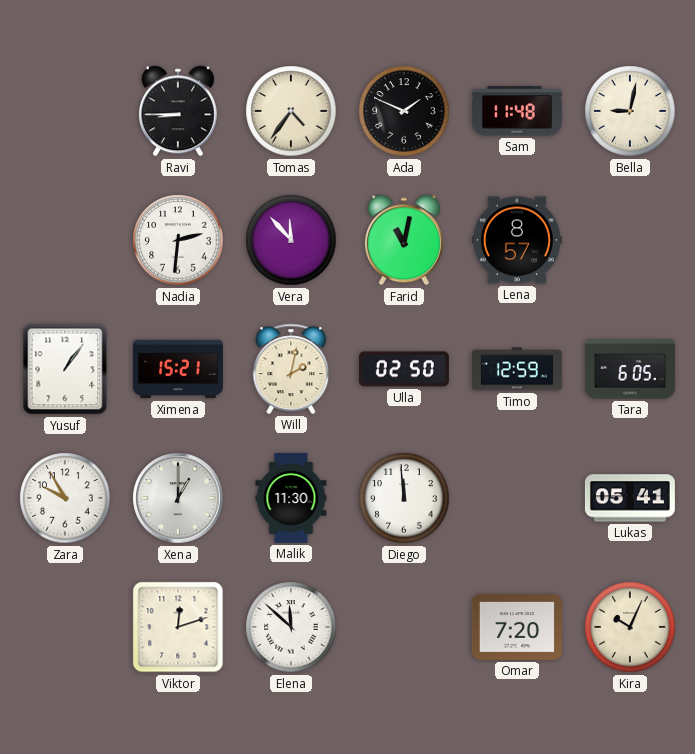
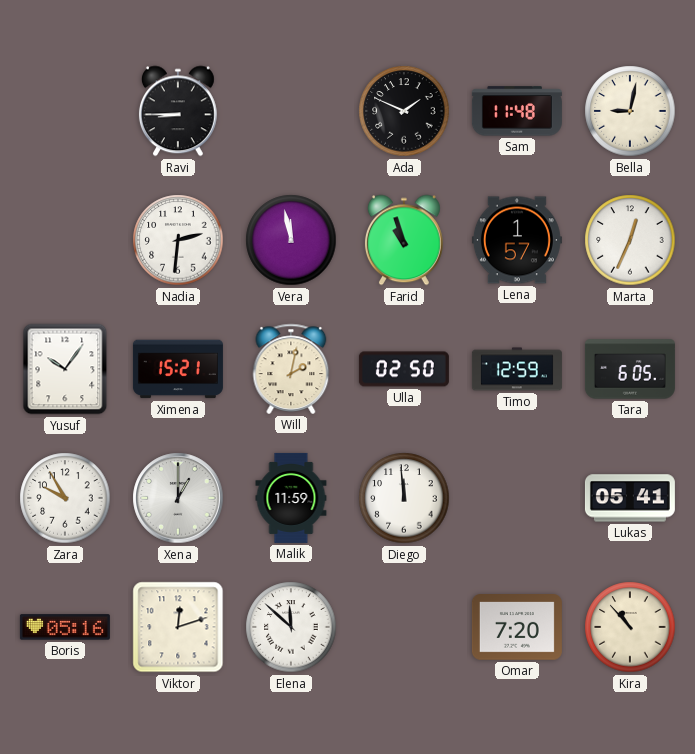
Tomas: 4:36 -> none (291, 111)
Vera: 11:53 -> 11:58 (291, 240)
Farid: 11:02 -> 10:57 (404, 240)
Lena: 8:57 -> 1:57 (517, 240)
Marta: none -> 12:34 (630, 240)
Yusuf: 1:06 -> 10:06 (65, 369)
Malik: 11:30 -> 11:59 (291, 498)
Boris: none -> 05:16 (65, 627)
Kira: 10:04 -> 10:53 (630, 627)
